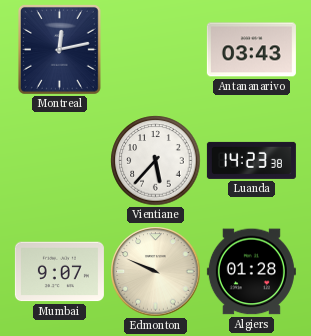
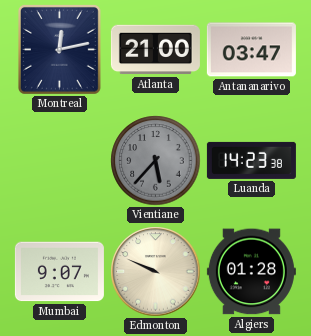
Atlanta: none -> 21:00 (155, 50)
Antananarivo: 03:43 -> 03:47 (251, 50)
Vientiane dial: white -> grey (156, 161)
